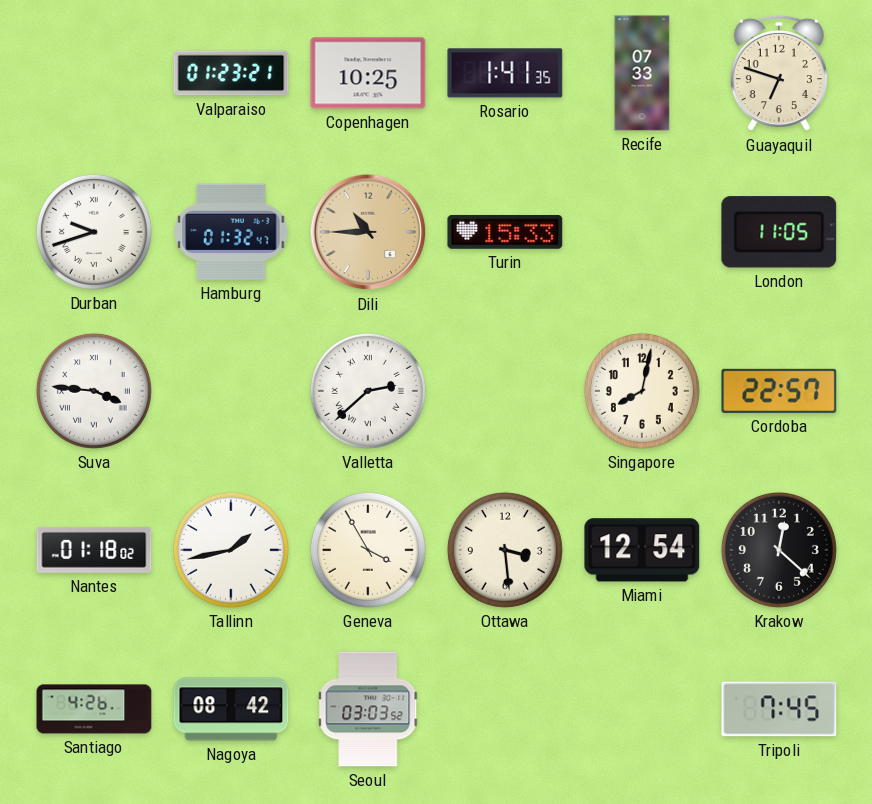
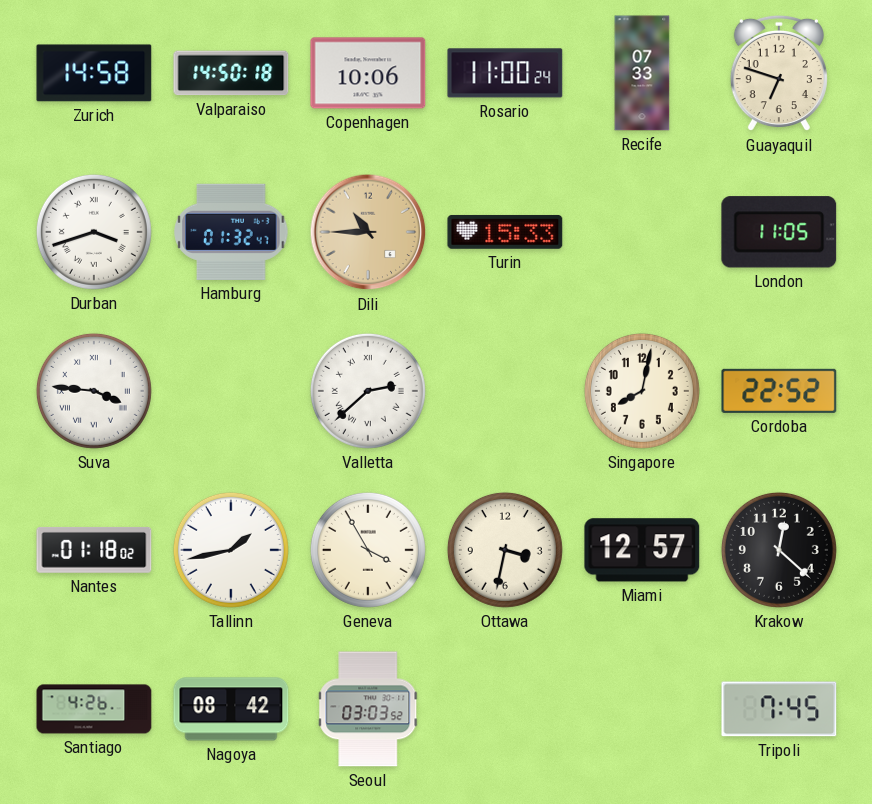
Zurich: none -> 14:58 (94, 73)
Valparaiso: 01:23 -> 14:50 (231, 73)
Copenhagen: 10:25 -> 10:06 (368, 73)
Rosario: 1:41 -> 11:00 (505, 73)
Durban: 9:42 -> 3:42 (94, 232)
Cordoba: 22:57 -> 22:52 (779, 391)
Ottawa: 3:29 -> 3:32 (505, 550)
Miami: 12:54 -> 12:57 (642, 550)
